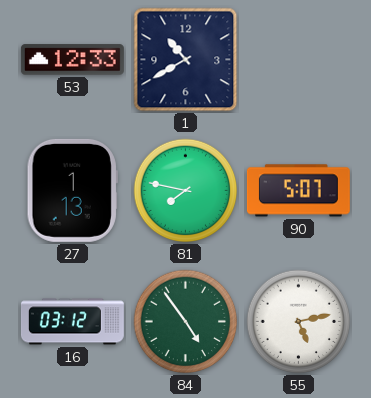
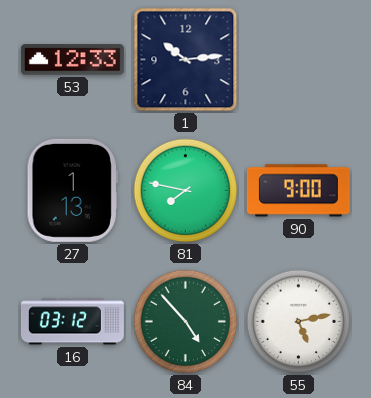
1: 10:40 -> 10:14 (186, 60)
90: 5:07 -> 9:00 (298, 191)
84: 4:54 -> 4:53 (186, 322)
